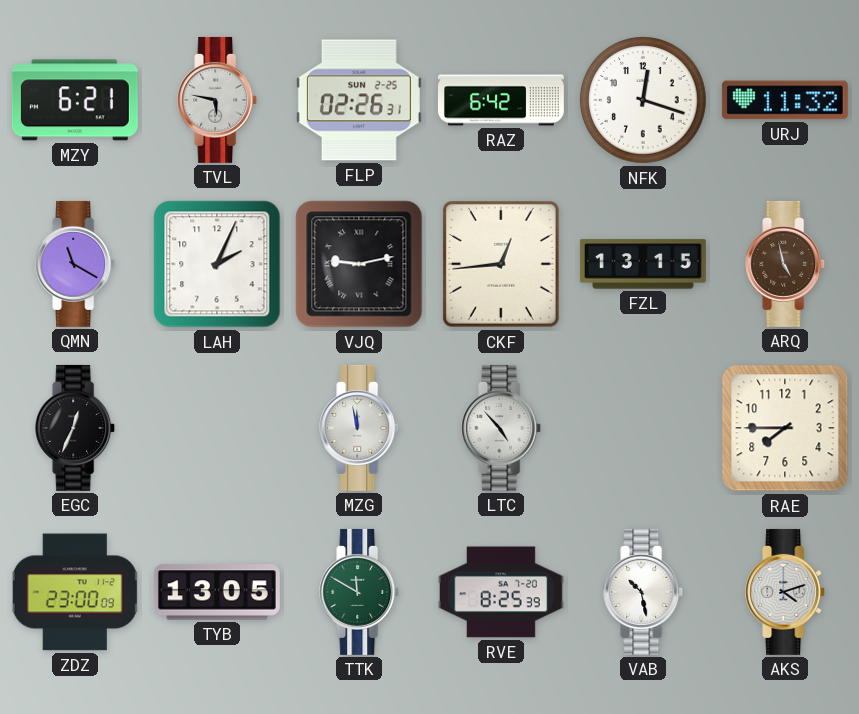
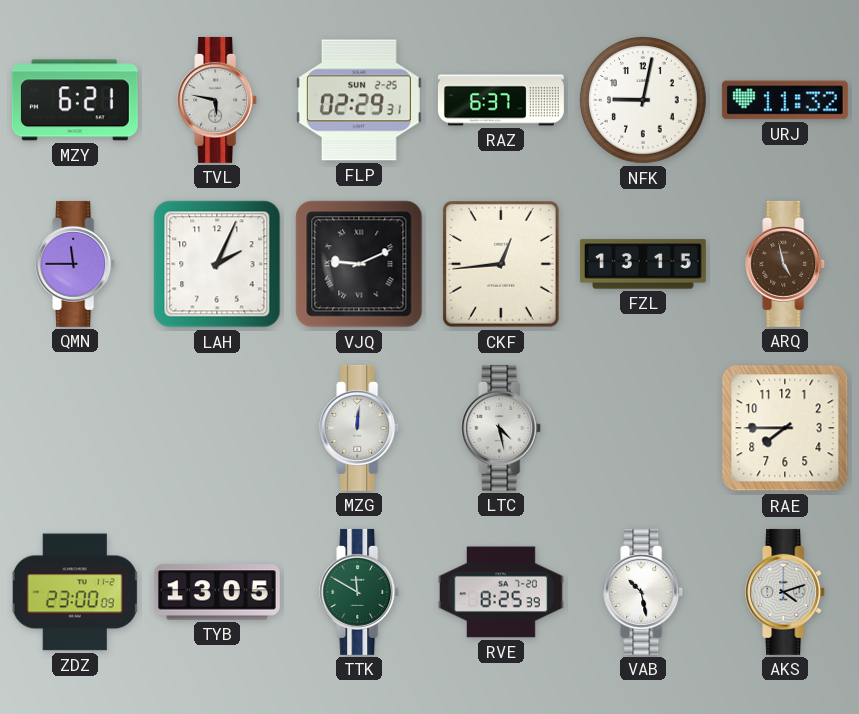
FLP: 02:26 -> 02:29 (359, 100)
RAZ: 6:42 -> 6:37 (501, 100)
NFK: 12:18 -> 9:02 (643, 100)
QMN: 11:20 -> 11:45 (76, 264)
VJQ: 9:13 -> 9:11 (359, 264)
EGC: 12:34 -> none (76, 428)
MZG: 11:58 -> 12:01 (360, 428)
LTC: 4:53 -> 4:28 (502, 428)
